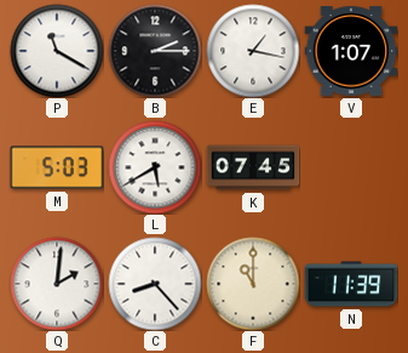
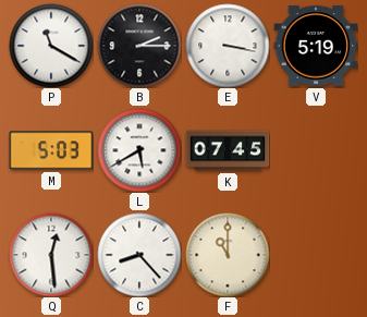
E: 1:17 -> 3:17 (228, 46)
V: 1:07 -> 5:19 (316, 46)
Q: 2:01 -> 12:29 (51, 255)
N: 11:39 -> none (351, 284)
